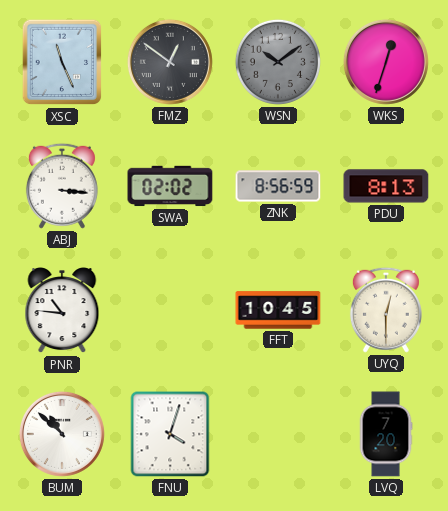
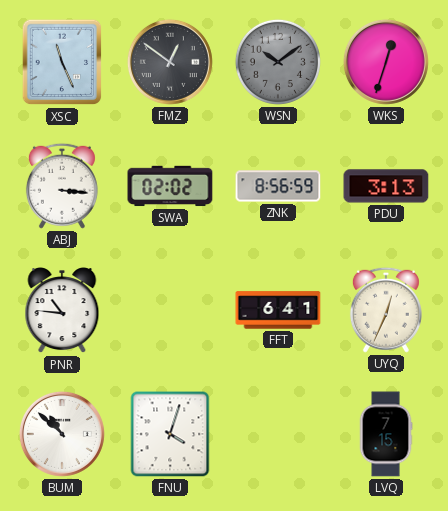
PDU: 8:13 -> 3:13 (386, 186)
FFT: 10:45 -> 6:41 (278, 310)
UYQ: 12:30 -> 12:34 (386, 310)
LVQ: 7:20 -> 7:15 (386, 434)
